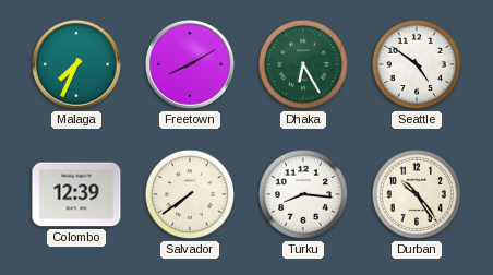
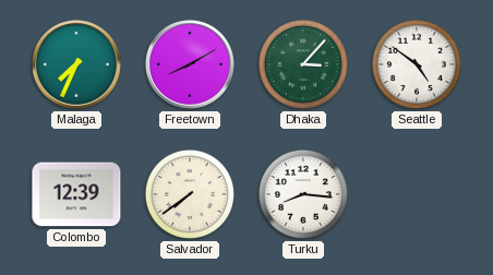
Dhaka: 6:25 -> 3:07 (303, 64)
Durban: 10:24 -> none (417, 194)
